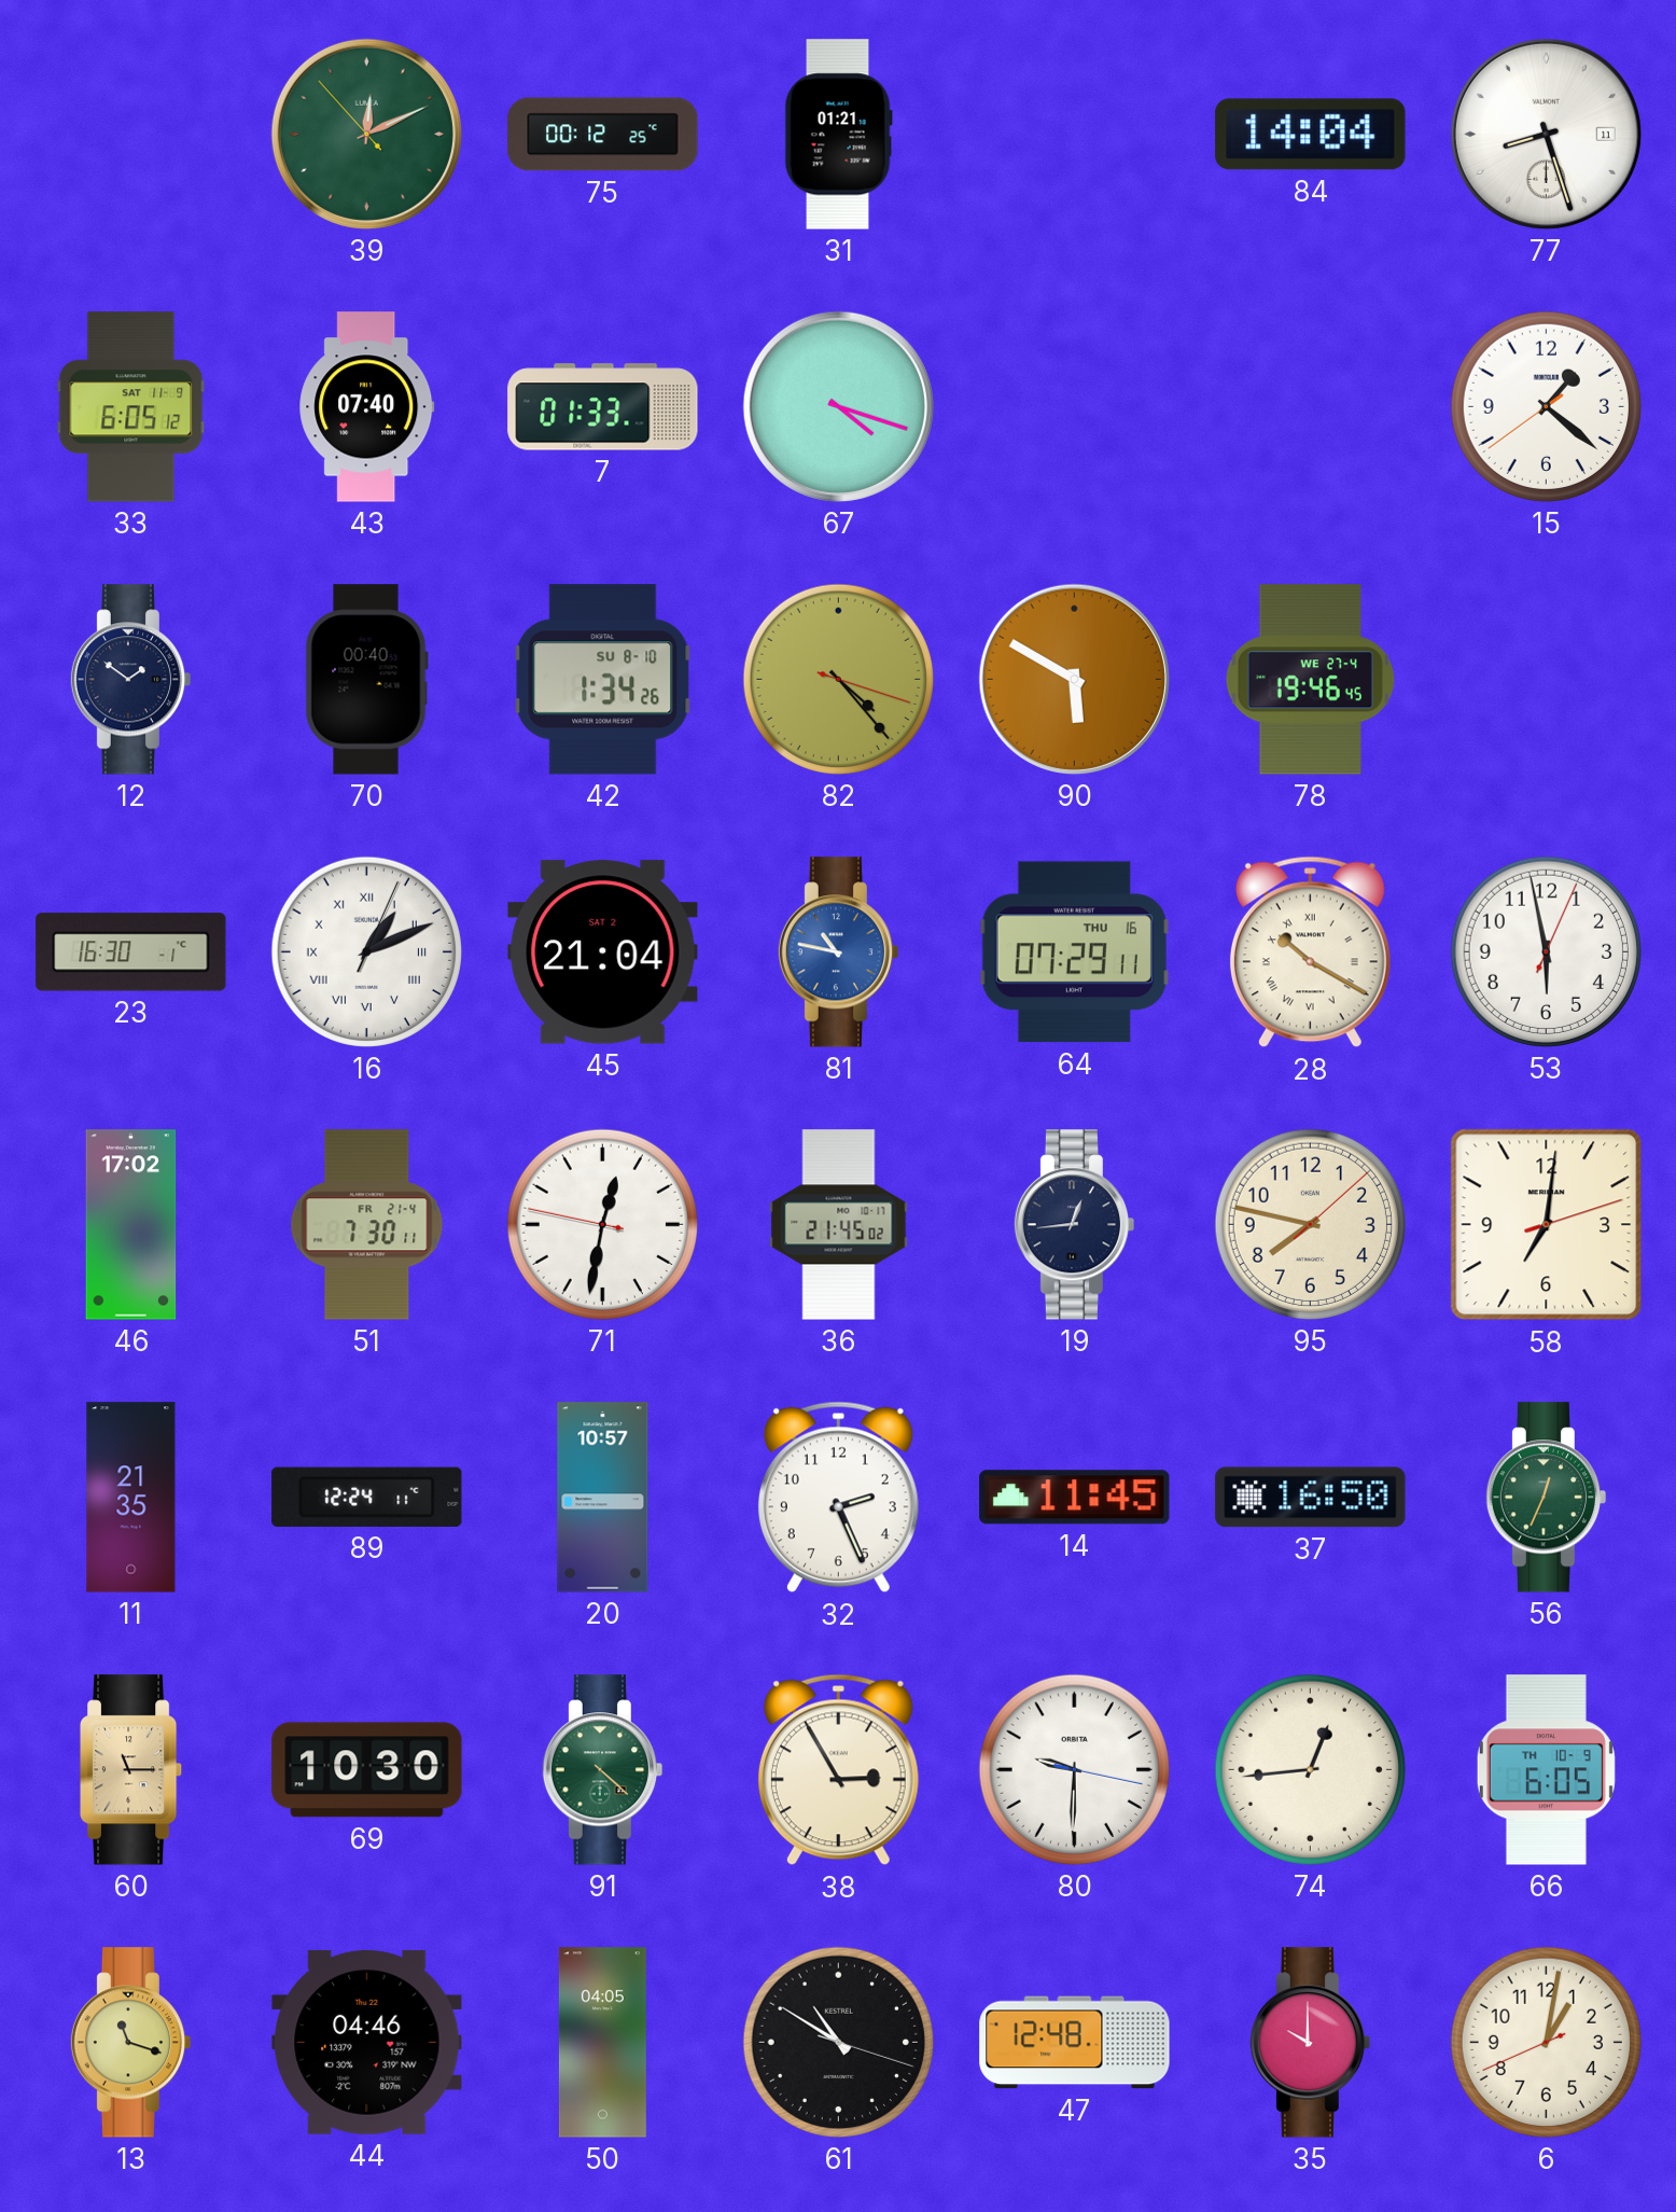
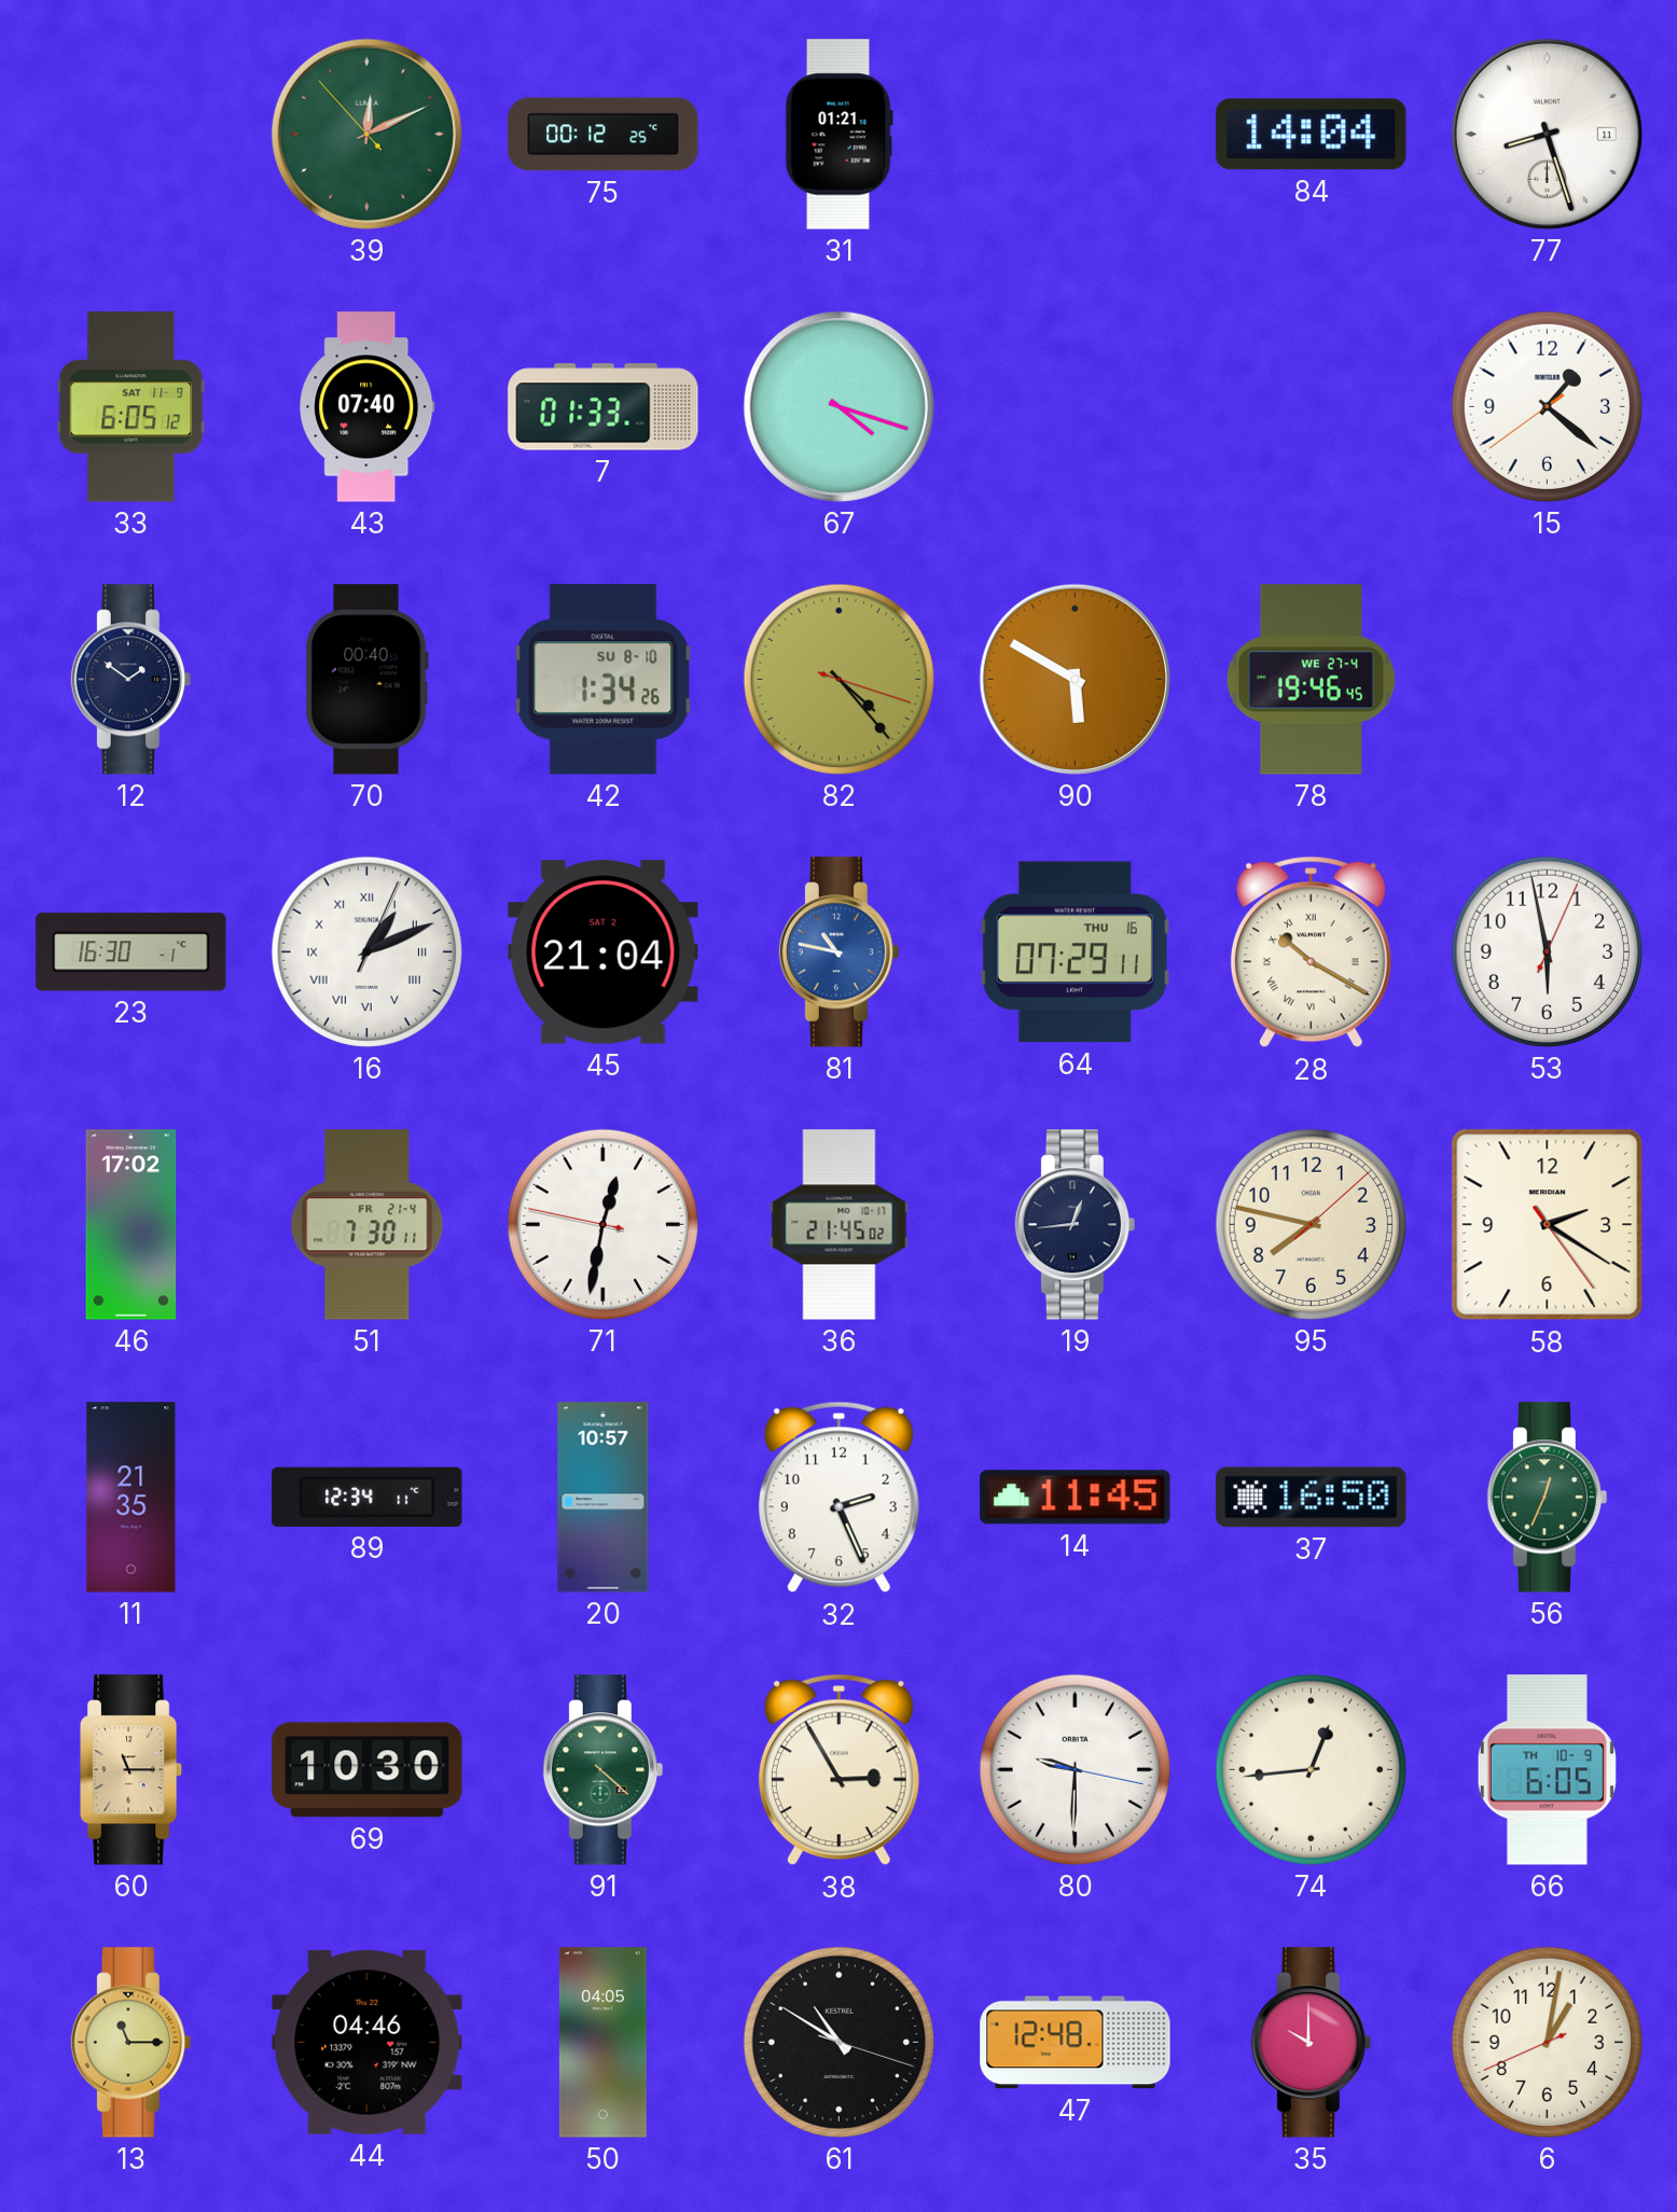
58: 7:01 -> 2:20 (1548, 1225)
89: 12:24 -> 12:34 (368, 1497)
13: 11:18 -> 11:15 (131, 2043)
